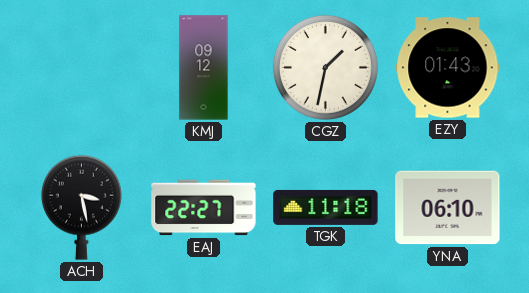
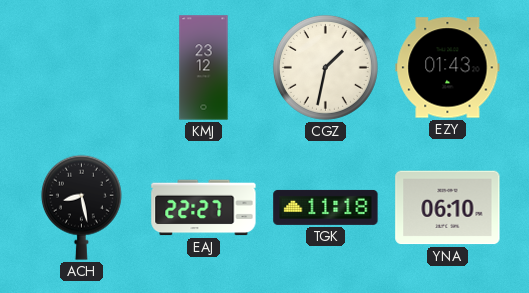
KMJ: 09:12 -> 23:12 (204, 68)
ACH: 3:28 -> 8:28 (81, 207)
